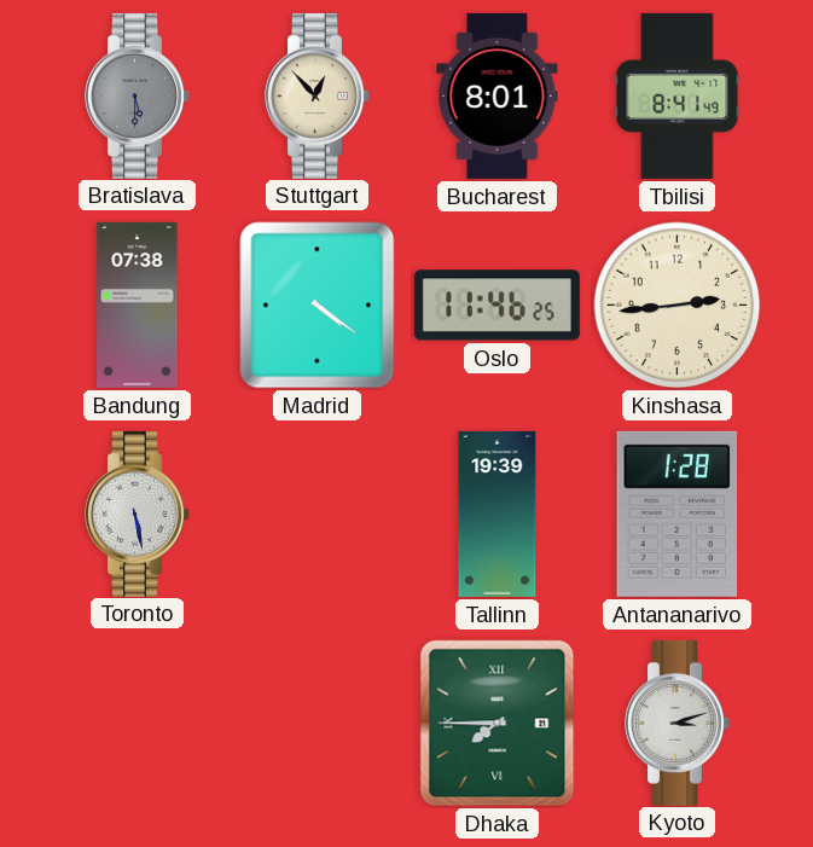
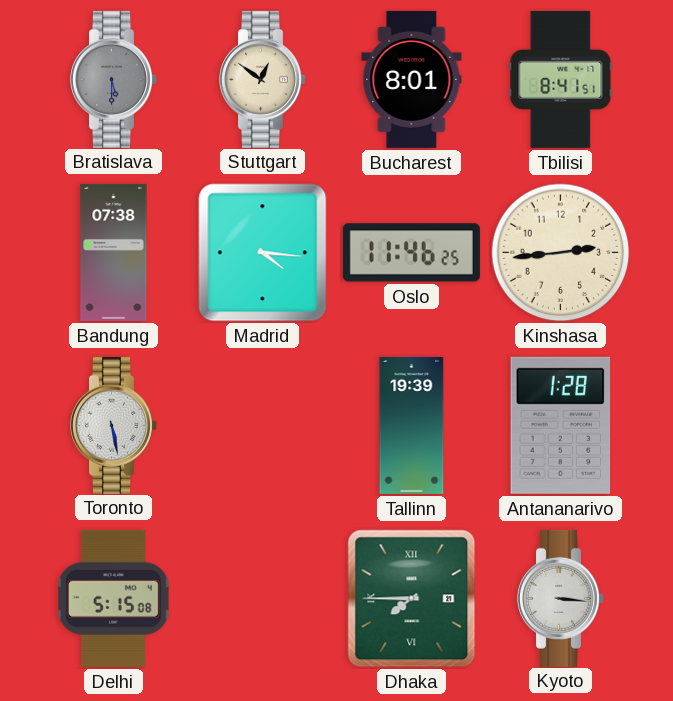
Stuttgart: 12:53 -> 12:51 (263, 79)
Tbilisi: 8:41:49 -> 8:41:51 (561, 79)
Madrid: 4:21 -> 4:16 (263, 253)
Delhi: none -> 5:15 (113, 598)
Kyoto: 3:12 -> 3:16 (561, 598)
